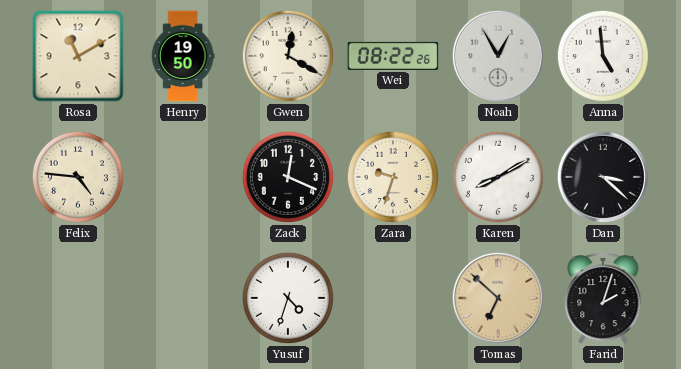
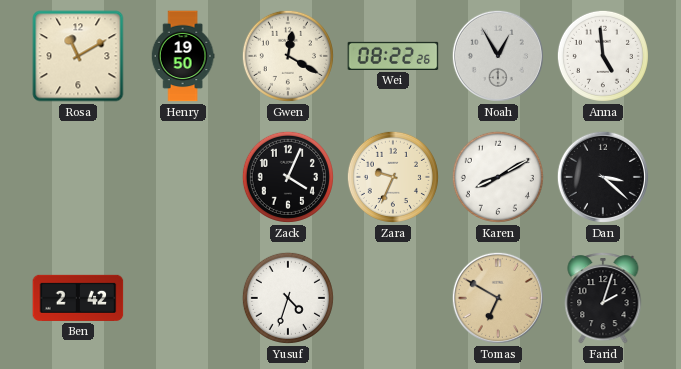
Felix: 4:46 -> none (78, 177)
Zack: 12:19 -> 4:04 (288, 177)
Zara: 9:33 -> 9:34 (393, 177)
Ben: none -> 2:42 (78, 298)
Tomas: 6:52 -> 6:50 (498, 298)
